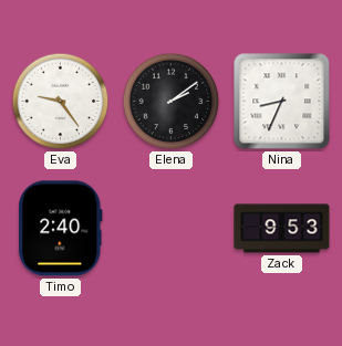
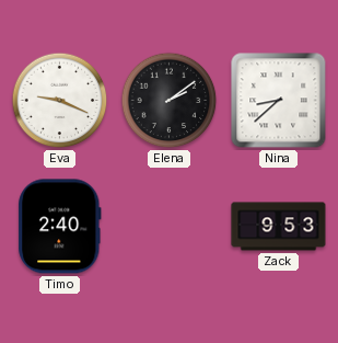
Eva: 9:24 -> 9:19 (60, 101)
Nina: 8:34 -> 8:38 (279, 101)
